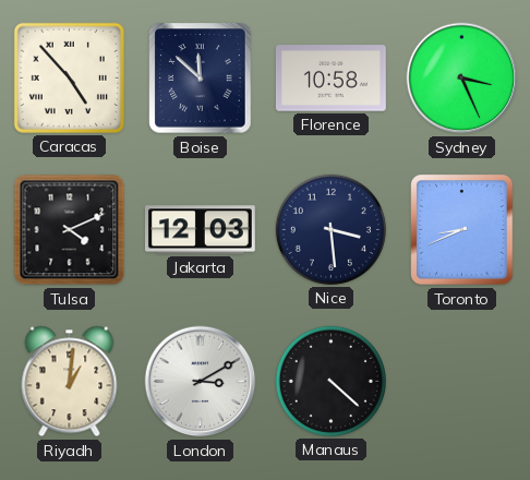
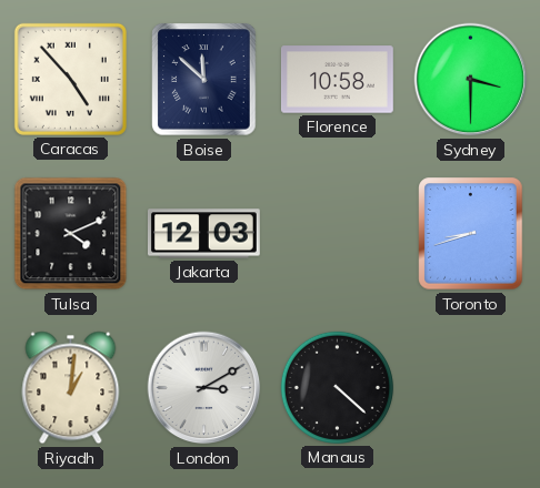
Sydney: 3:26 -> 3:30 (471, 80)
Nice: 3:29 -> none (330, 229)
Toronto: 8:41 -> 8:42 (471, 234)
